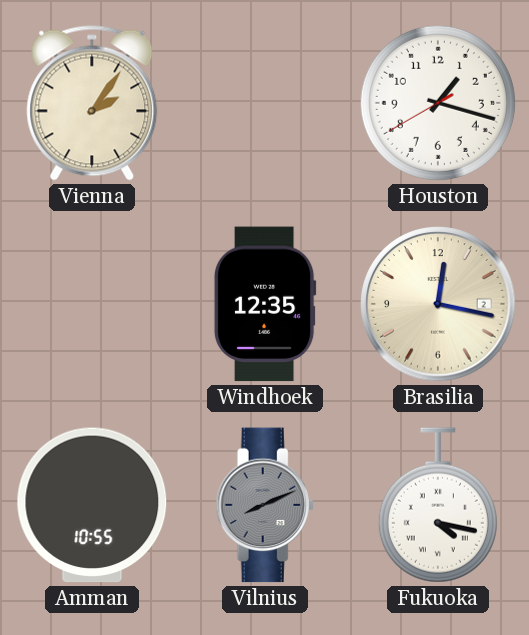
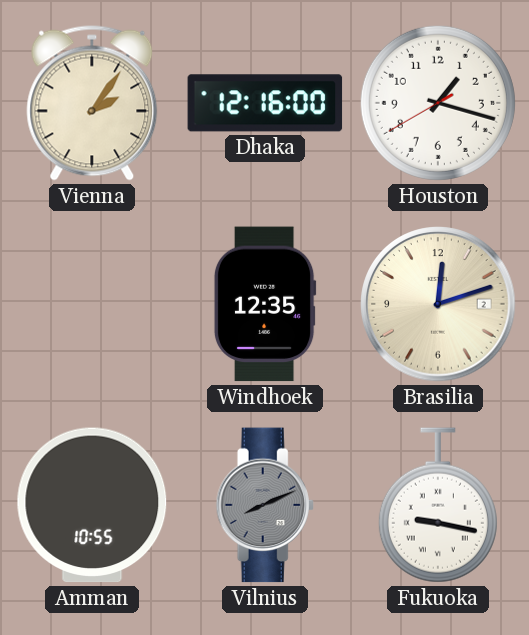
Dhaka: none -> 12:16 (265, 103)
Brasilia: 12:17 -> 12:12 (438, 304)
Fukuoka: 4:17 -> 9:17 (438, 505)
